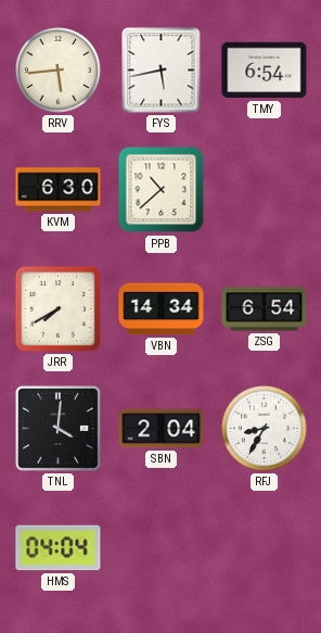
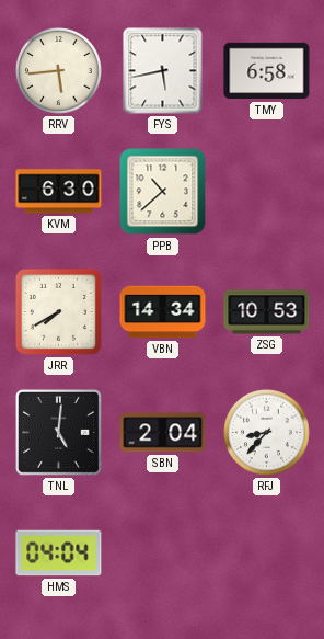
TMY: 6:54 -> 6:58 (267, 71)
ZSG: 6:54 -> 10:53 (267, 312)
TNL: 4:01 -> 5:01 (58, 432)
RFJ: 8:35 -> 8:37 (266, 432)
